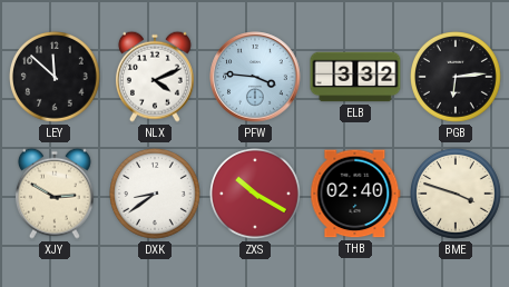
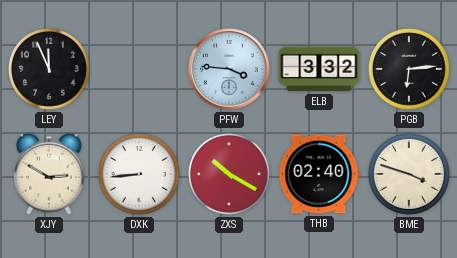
LEY: 11:52 -> 11:56 (50, 70)
NLX: 4:11 -> none (155, 77)
DXK: 8:39 -> 8:44 (140, 175)
